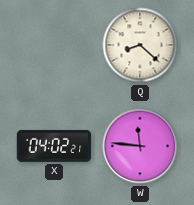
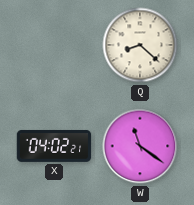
W: 11:46 -> 11:21 (140, 146)
